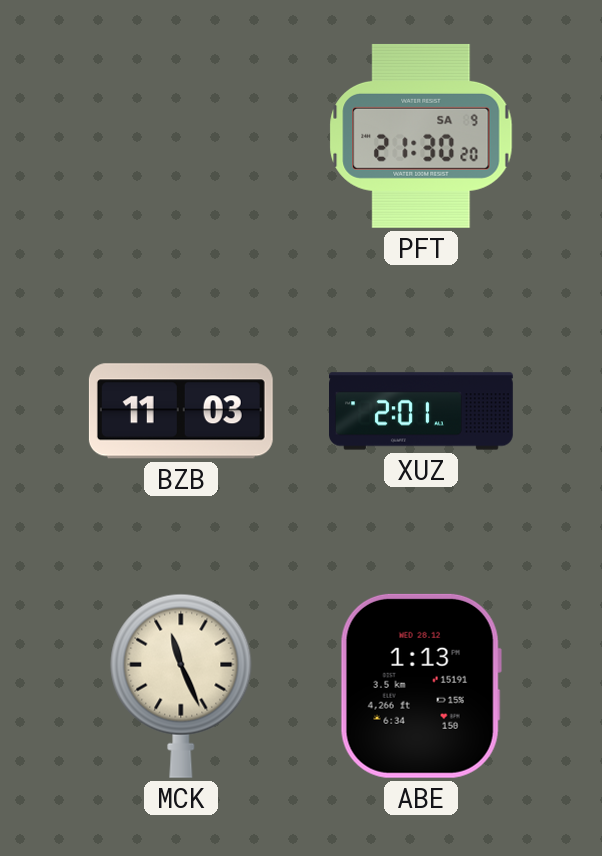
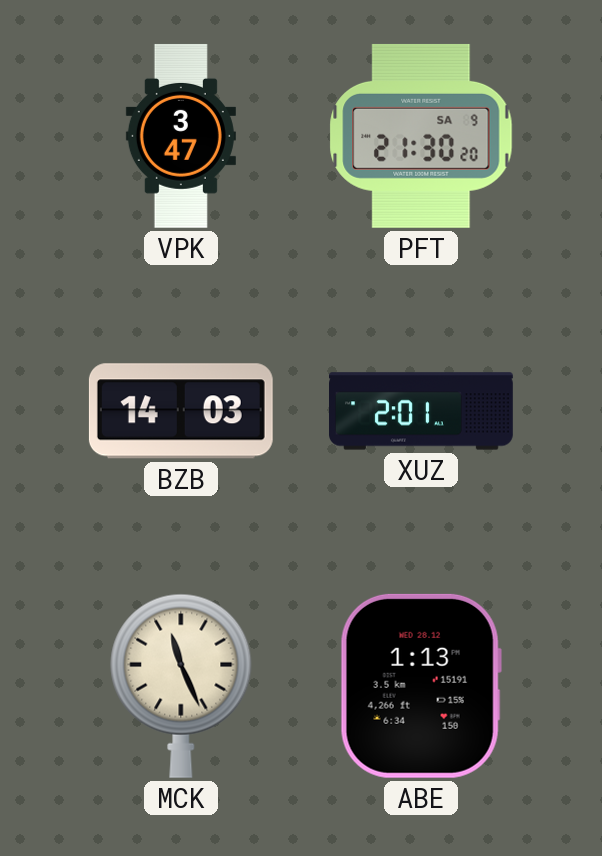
VPK: none -> 3:47 (181, 136)
BZB: 11:03 -> 14:03 (181, 411)
